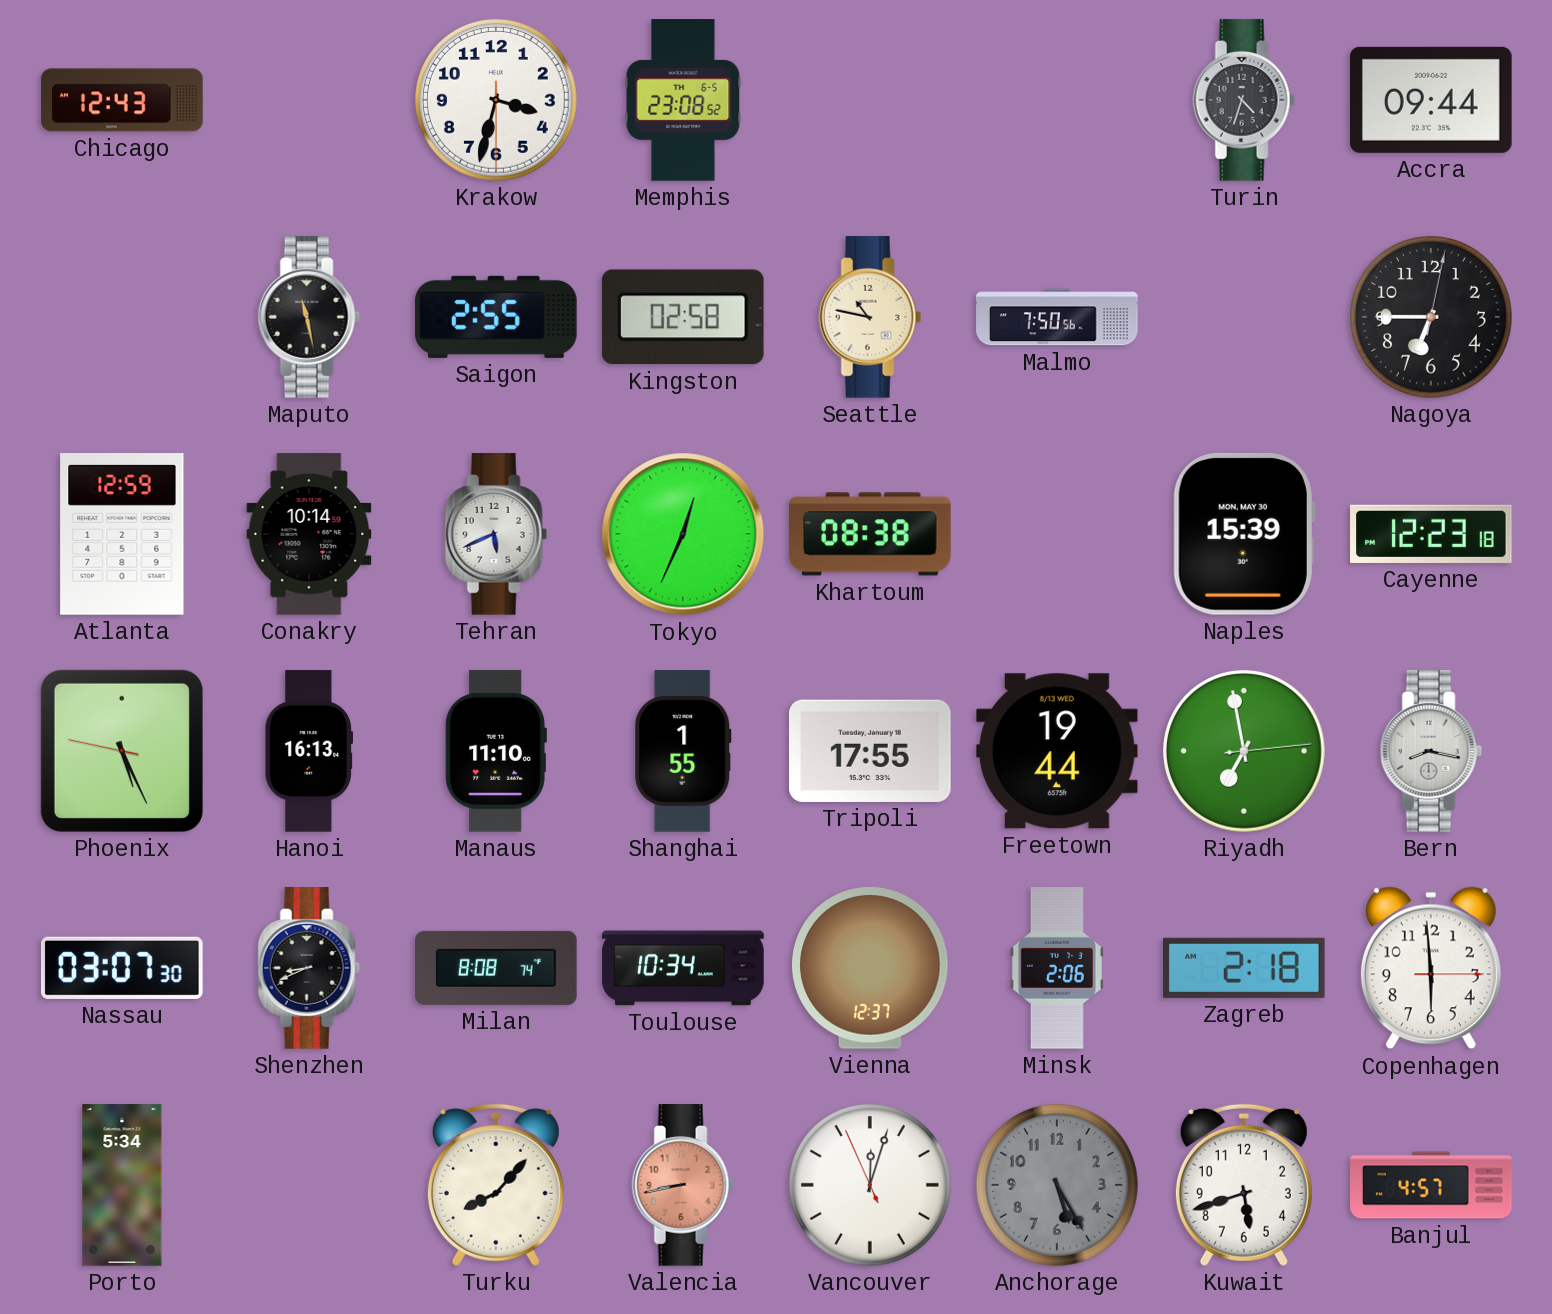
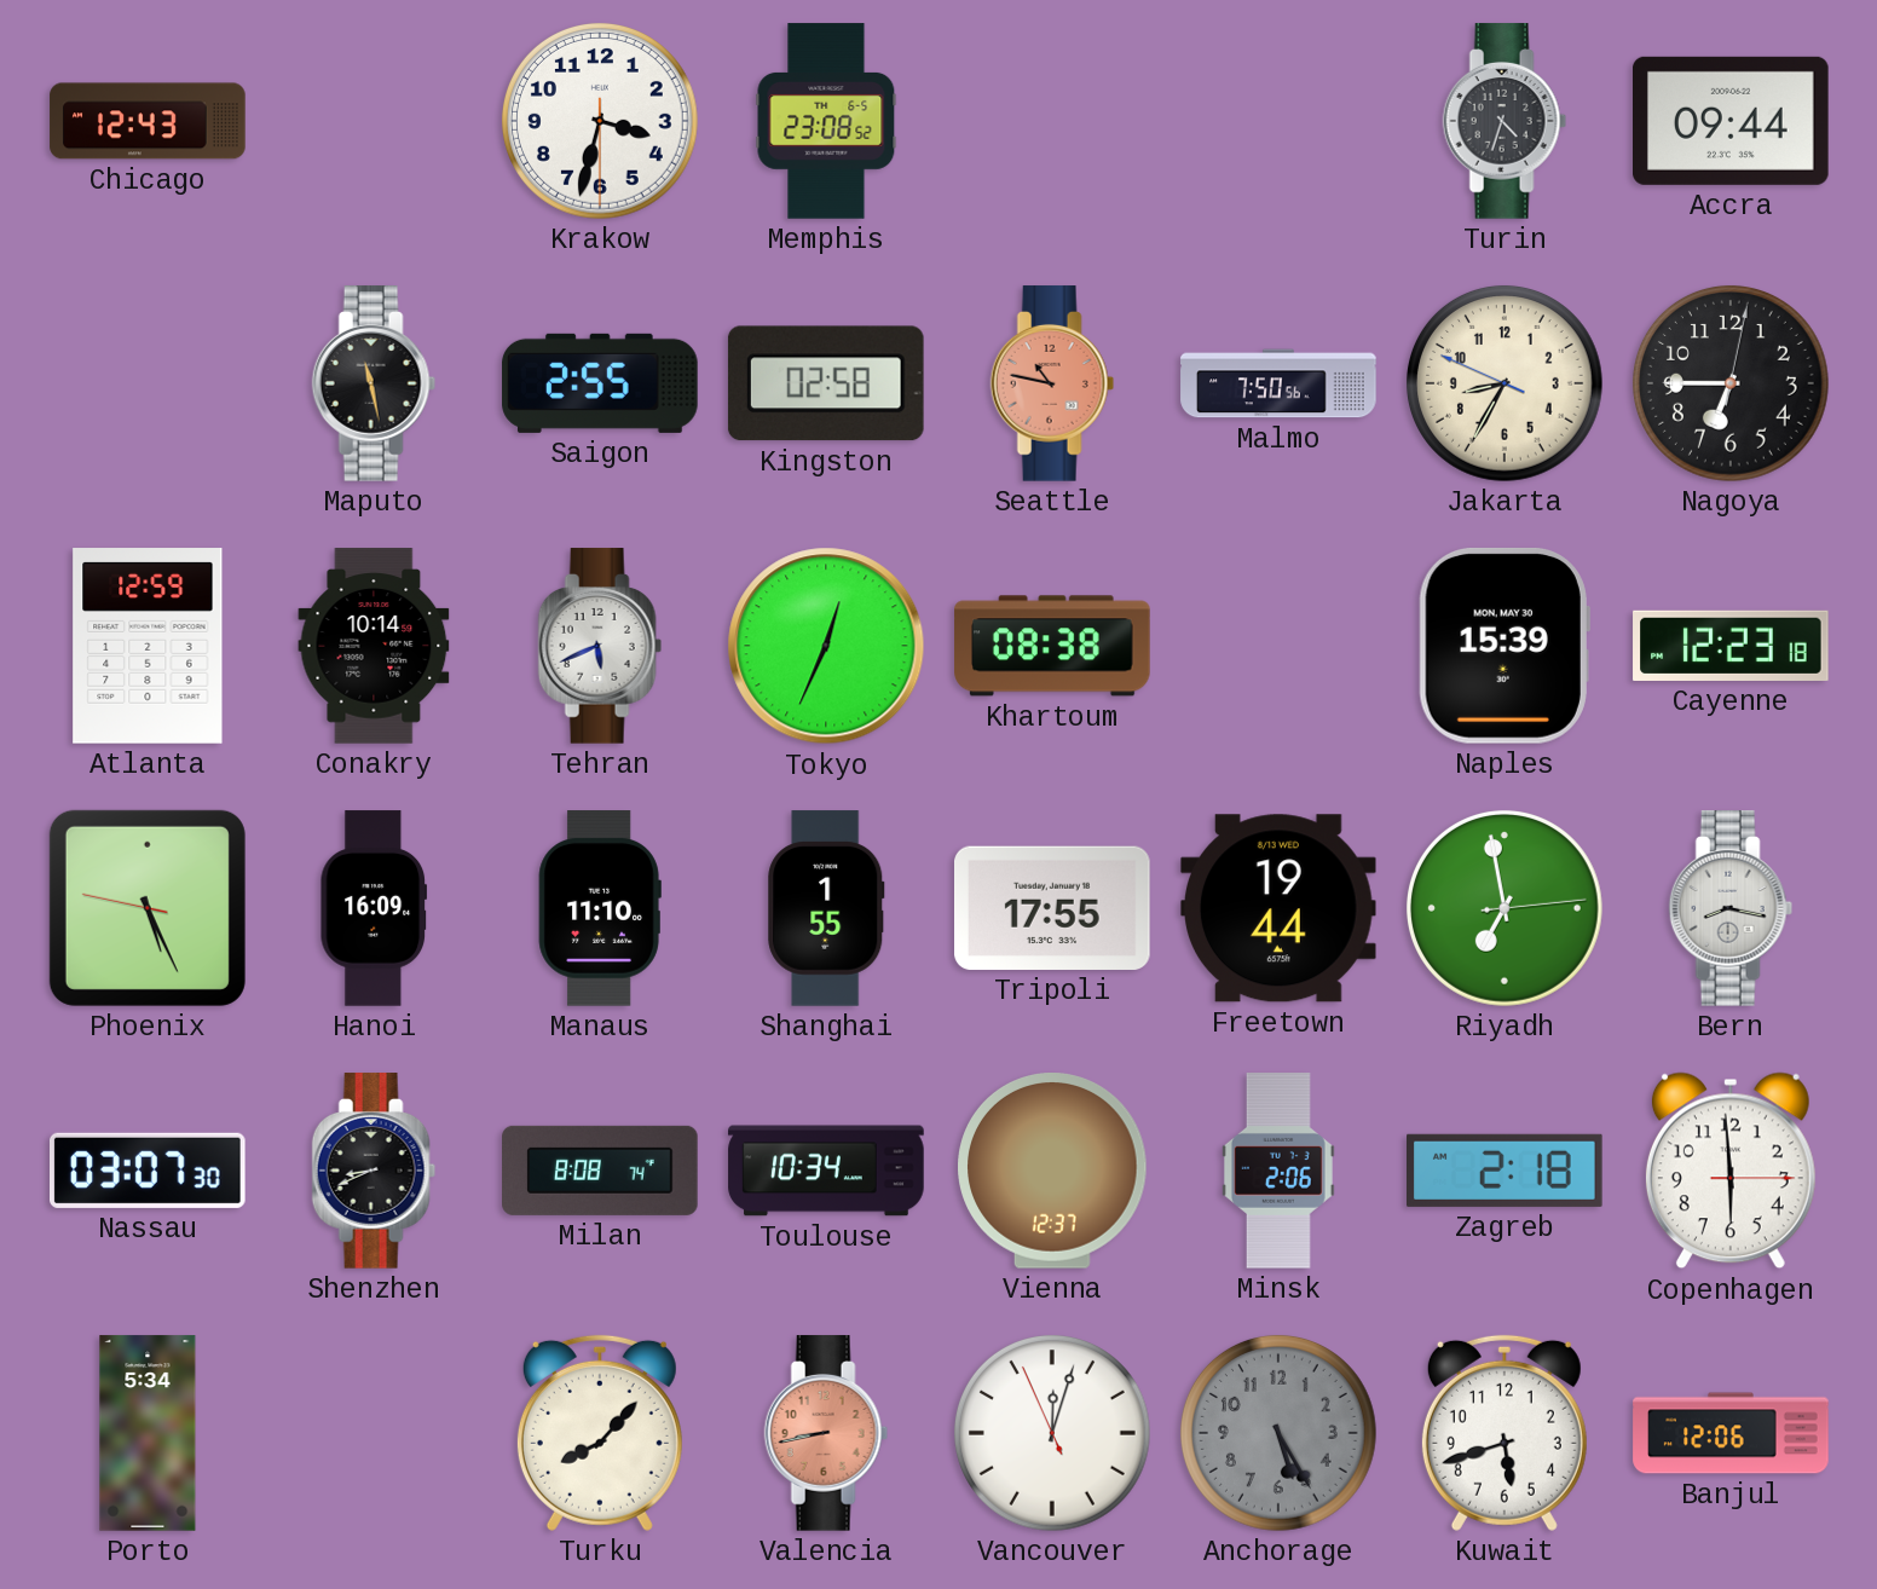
Seattle dial: cream -> salmon (1052, 383)
Jakarta: none -> 8:34 (1505, 383)
Hanoi: 16:13 -> 16:09 (374, 908)
Banjul: 4:57 -> 12:06 (1731, 1433)
